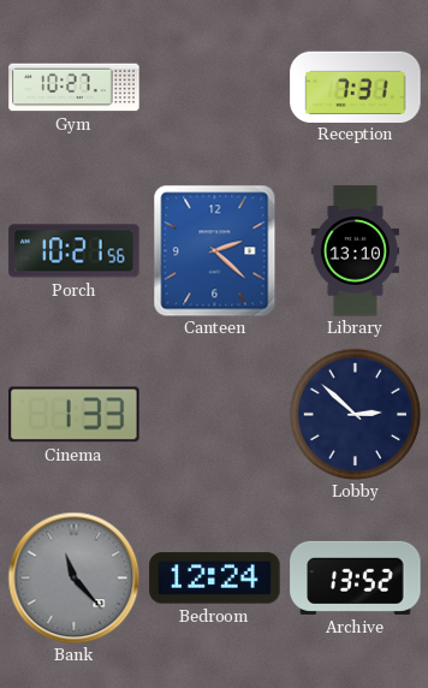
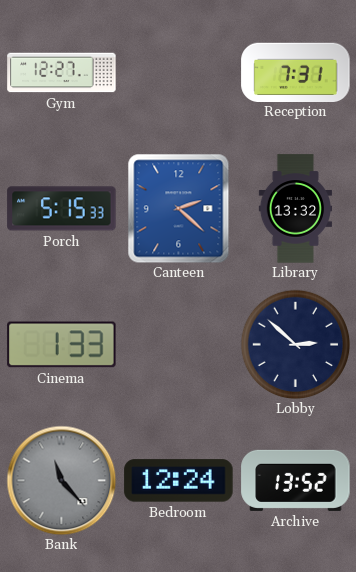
Gym: 10:27 -> 12:27 (62, 73)
Porch: 10:21 -> 5:15 (62, 209)
Library: 13:10 -> 13:32 (296, 209)
